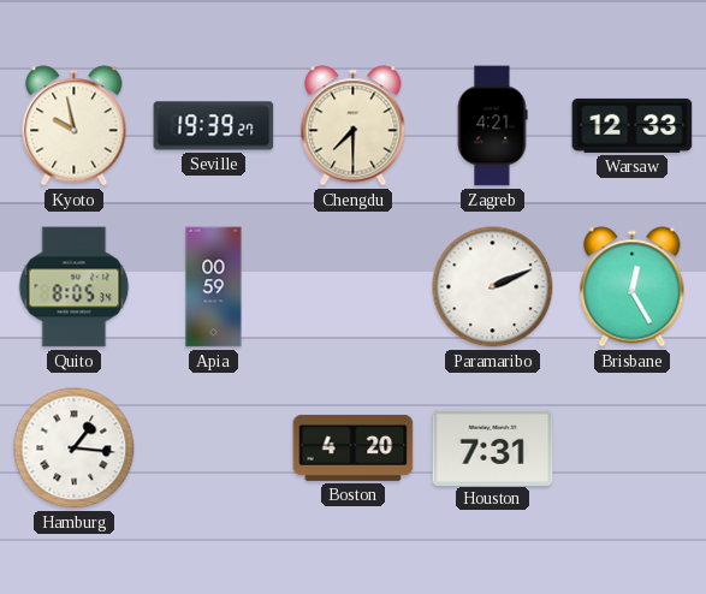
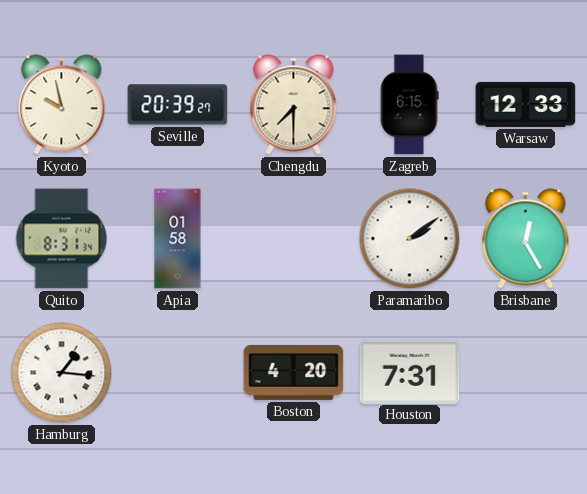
Seville: 19:39 -> 20:39 (178, 105)
Zagreb: 4:21 -> 6:15 (409, 105)
Quito: 8:05 -> 8:31 (62, 239)
Apia: 00:59 -> 01:58 (178, 239)
Paramaribo: 2:11 -> 2:09 (410, 239)
